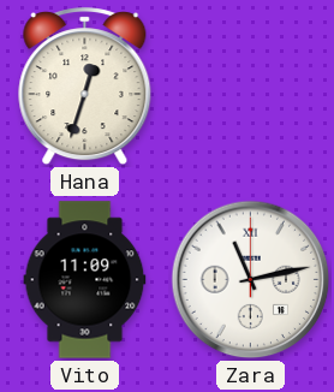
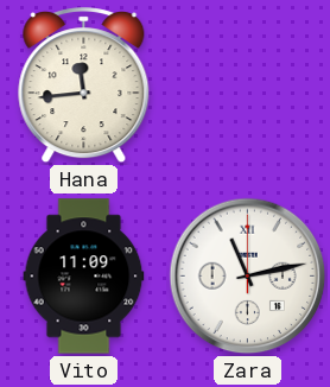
Hana: 12:33 -> 11:44 (84, 85)
